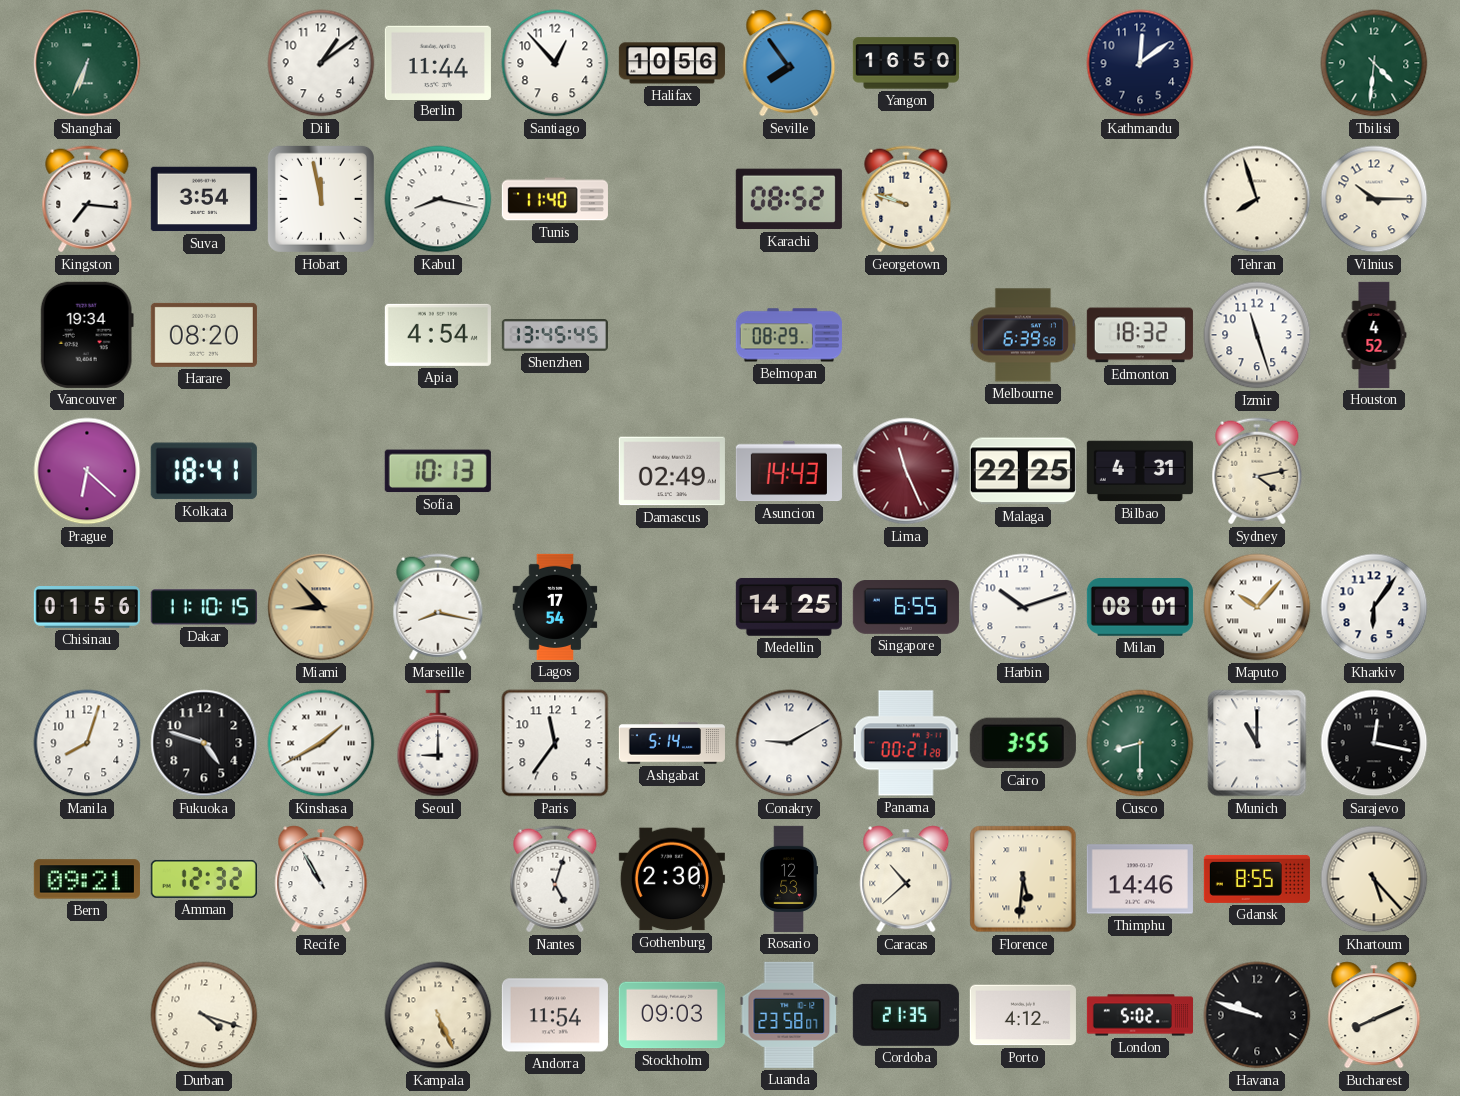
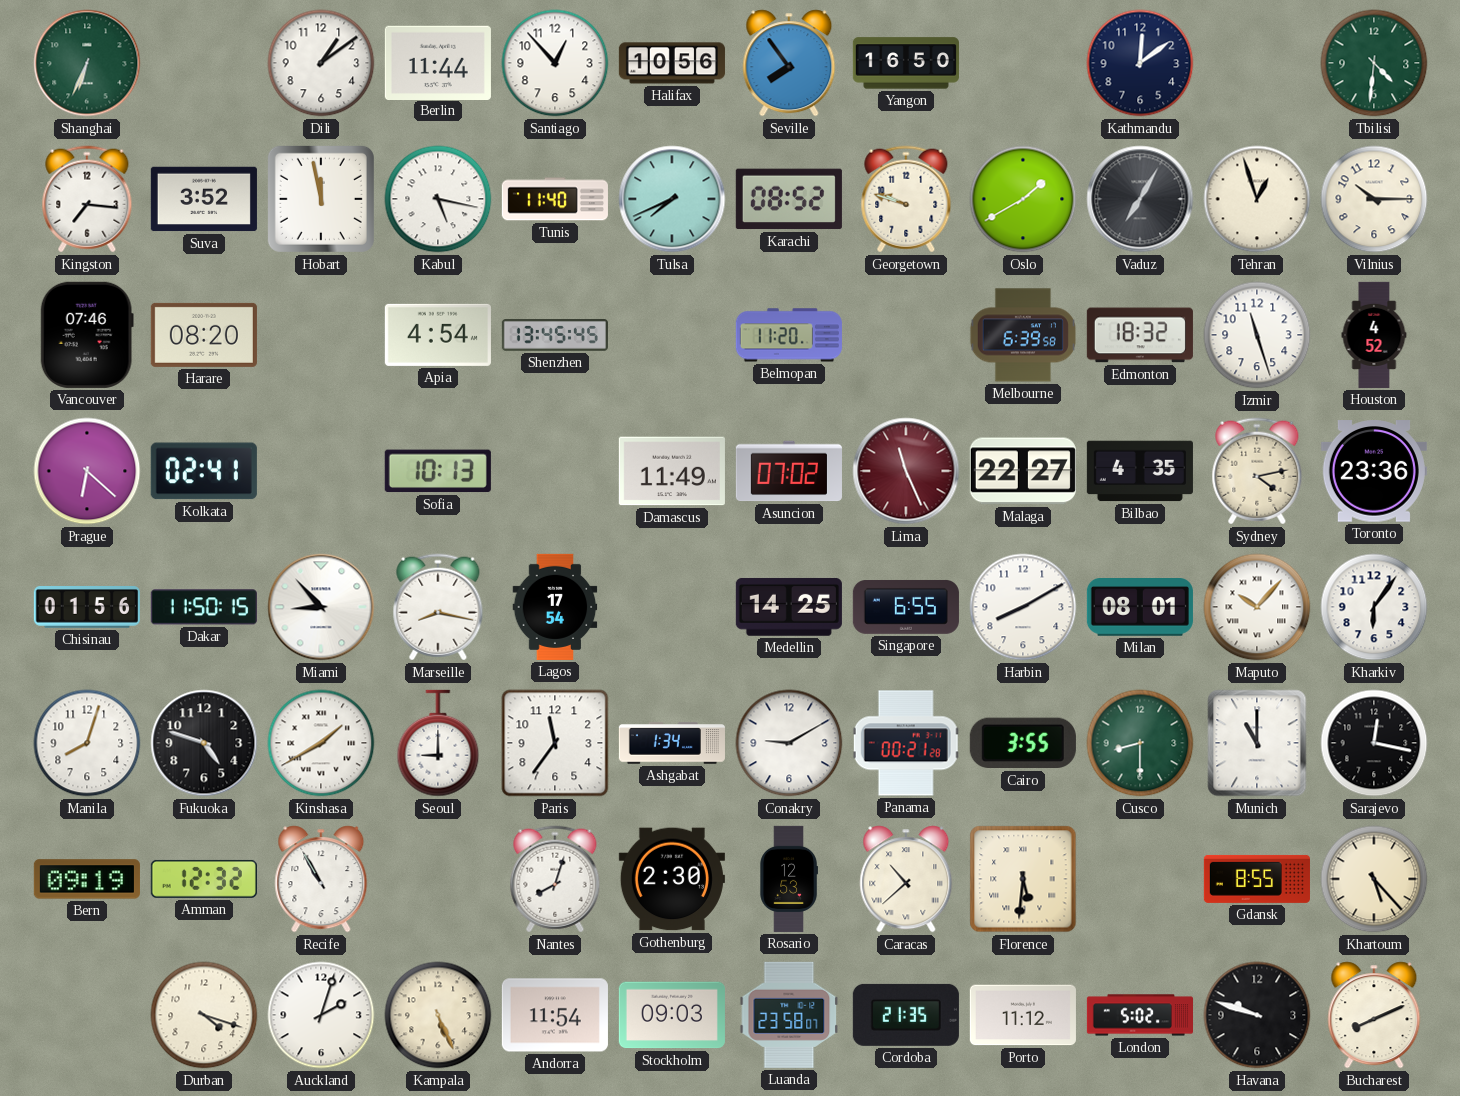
Suva: 3:54 -> 3:52 (204, 199)
Kabul: 8:17 -> 5:17 (438, 199)
Tulsa: none -> 7:41 (672, 199)
Oslo: none -> 1:40 (1023, 199)
Vaduz: none -> 7:05 (1140, 199)
Tehran: 7:57 -> 12:57 (1257, 199)
Vancouver: 19:34 -> 07:46 (87, 335)
Belmopan: 08:29 -> 11:20 (789, 335)
Kolkata: 18:41 -> 02:41 (204, 471)
Damascus: 02:49 -> 11:49 (672, 471)
Asuncion: 14:43 -> 07:02 (789, 471)
Malaga: 22:25 -> 22:27 (1023, 471)
Bilbao: 4:31 -> 4:35 (1140, 471)
Toronto: none -> 23:36 (1374, 471)
Dakar: 11:10 -> 11:50 (204, 607)
Miami dial: champagne -> white (321, 607)
Harbin: 10:12 -> 8:10 (1023, 607)
Ashgabat: 5:14 -> 1:34 (672, 743)
Bern: 09:21 -> 09:19 (87, 879)
Nantes: 5:03 -> 8:03 (555, 879)
Thimphu: 14:46 -> none (1140, 879)
Auckland: none -> 2:03 (321, 1015)
Porto: 4:12 -> 11:12 (1023, 1015)
